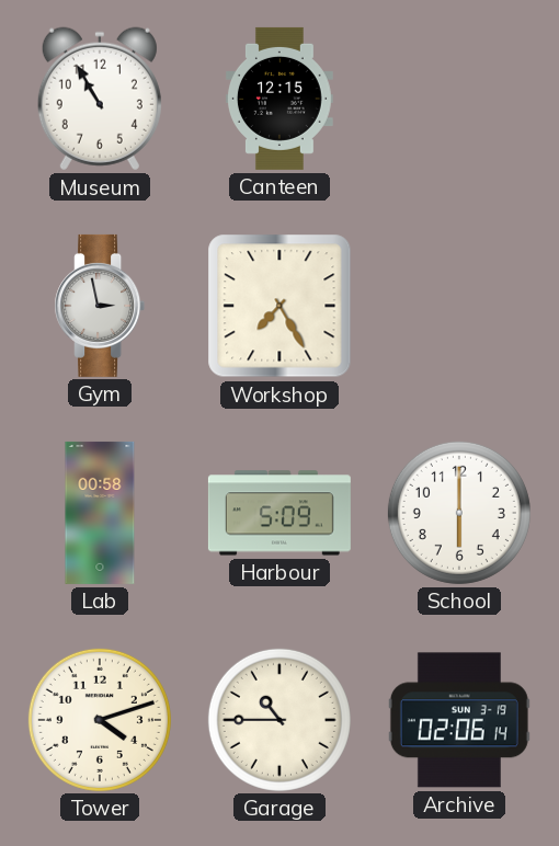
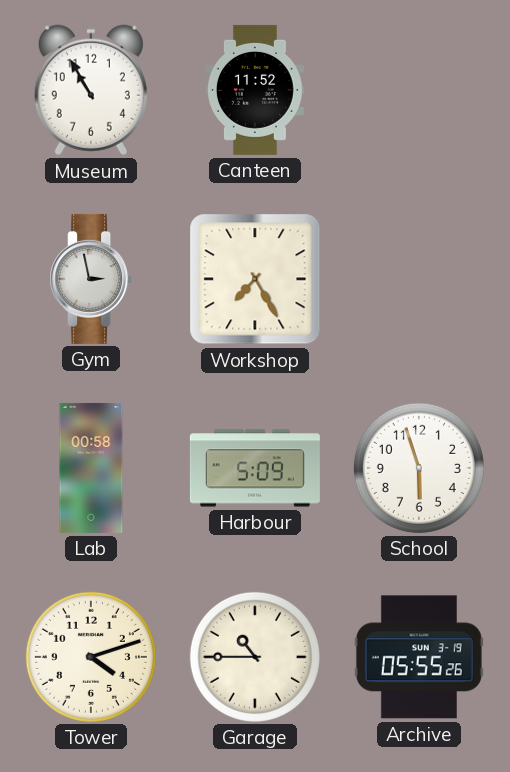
Canteen: 12:15 -> 11:52 (255, 90)
School: 6:00 -> 5:57 (419, 468)
Archive: 02:06 -> 05:55 (419, 657)
